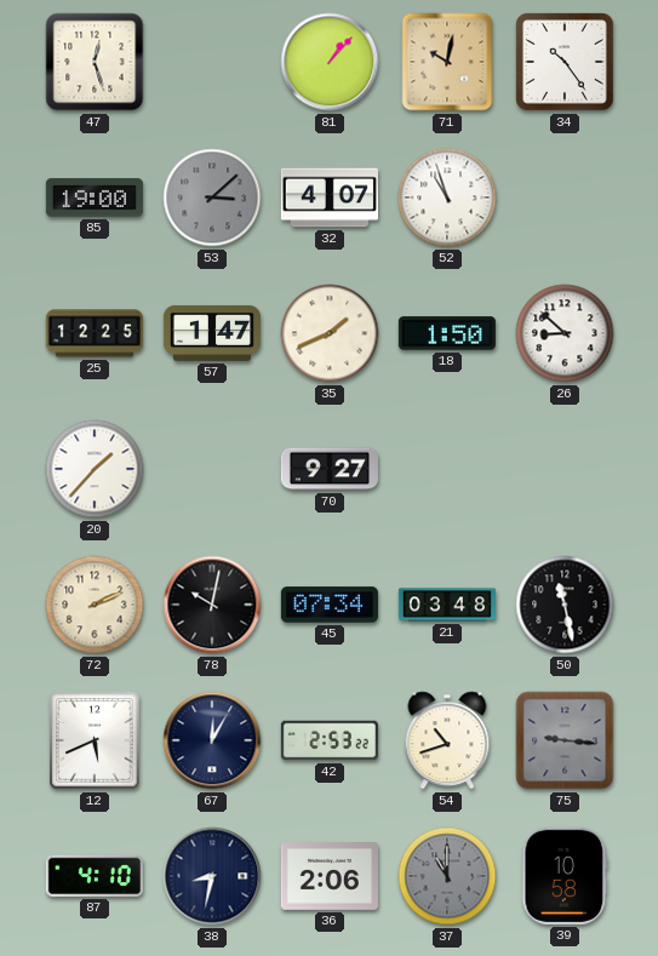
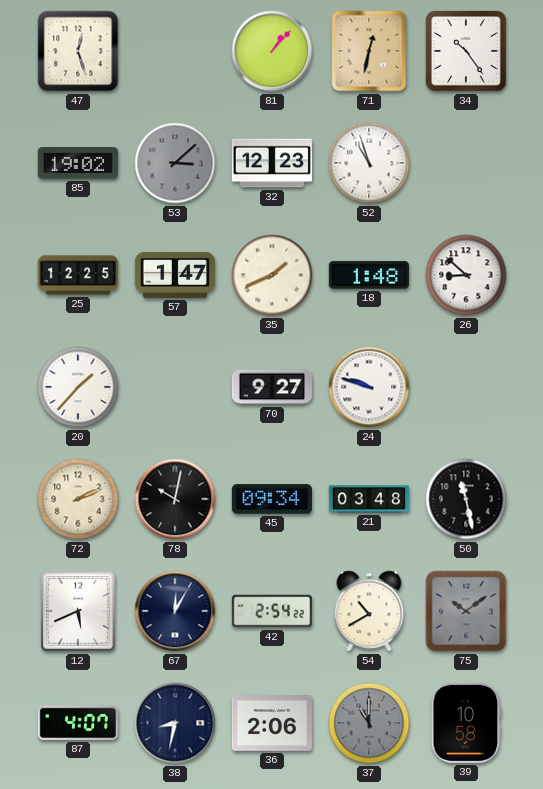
71: 10:02 -> 12:32 (369, 51)
85: 19:00 -> 19:02 (78, 163)
32: 4:07 -> 12:23 (272, 163)
18: 1:50 -> 1:48 (369, 275)
24: none -> 9:48 (369, 387)
45: 07:34 -> 09:34 (272, 499)
42: 2:53 -> 2:54 (272, 611)
54: 10:42 -> 10:40 (369, 611)
75: 9:16 -> 10:09 (466, 611)
87: 4:10 -> 4:07 (78, 723)
